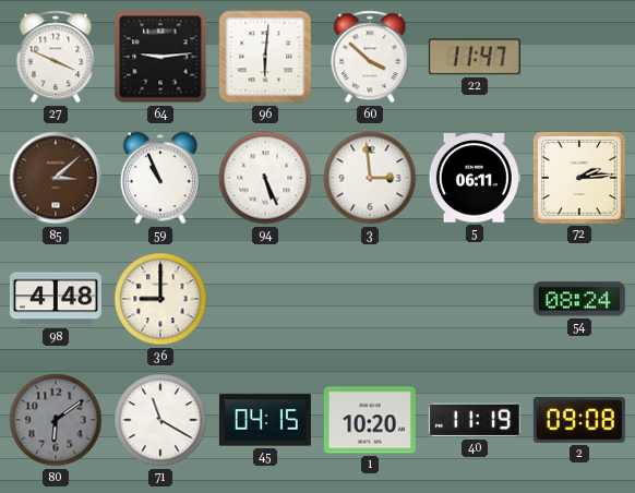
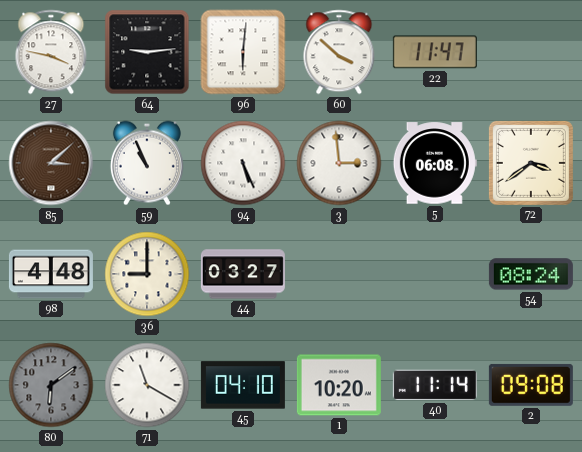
27: 3:49 -> 3:47 (51, 52)
5: 06:11 -> 06:08 (435, 163)
72: 2:14 -> 3:39 (531, 163)
44: none -> 03:27 (243, 274)
45: 04:15 -> 04:10 (243, 385)
40: 11:19 -> 11:14 (435, 385)
